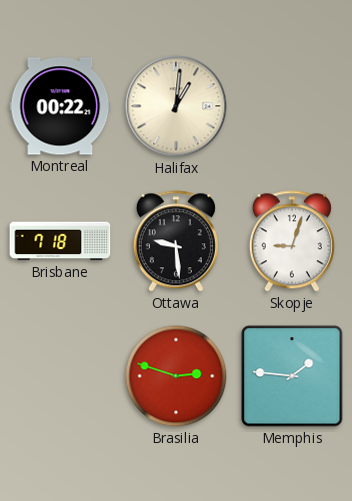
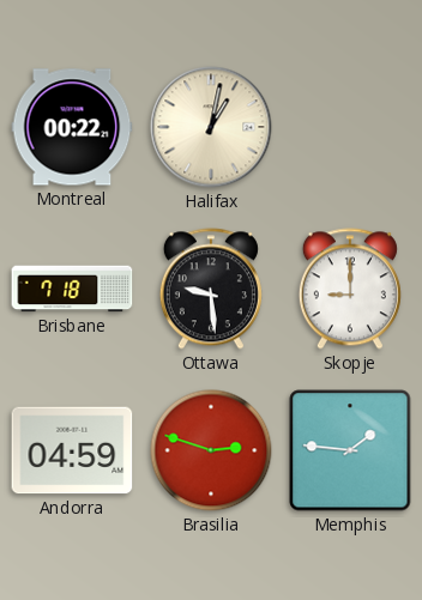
Halifax: 1:01 -> 1:02 (211, 127)
Skopje: 9:03 -> 9:00 (350, 289)
Andorra: none -> 04:59 (72, 450)
